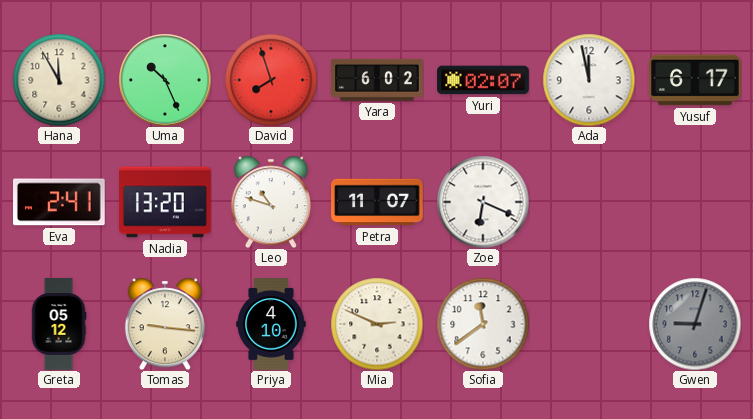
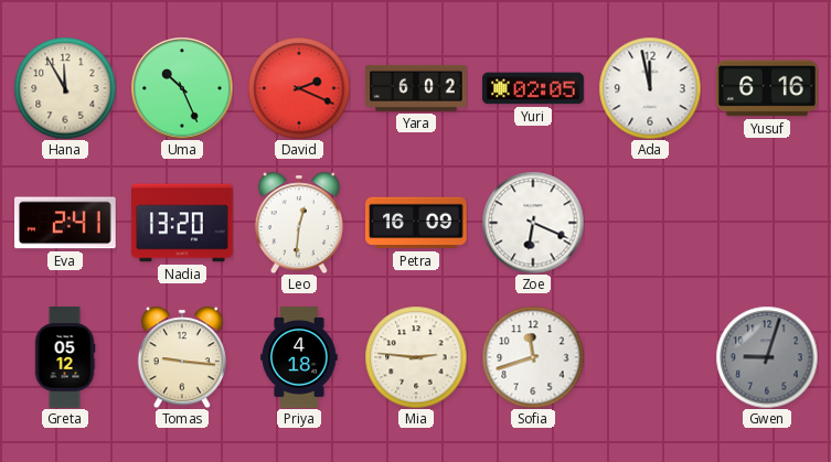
David: 7:57 -> 2:19 (299, 88)
Yuri: 02:07 -> 02:05 (533, 88)
Yusuf: 6:17 -> 6:16 (767, 88)
Leo: 10:48 -> 12:31 (299, 223)
Petra: 11:07 -> 16:09 (416, 223)
Priya: 4:10 -> 4:18 (299, 357)
Mia: 2:49 -> 2:46 (416, 357)
Sofia: 11:39 -> 11:42 (533, 357)
